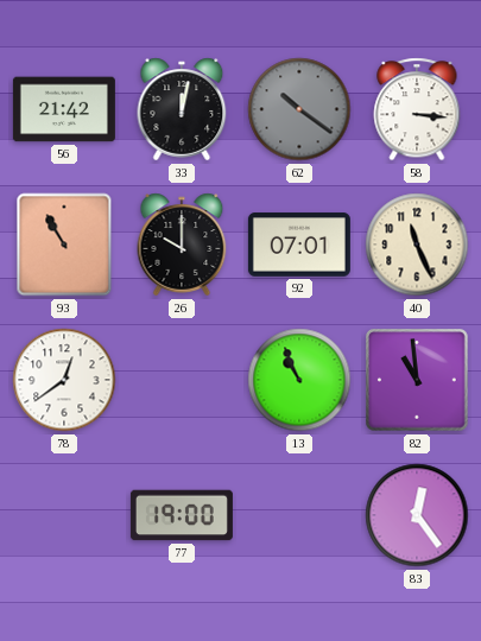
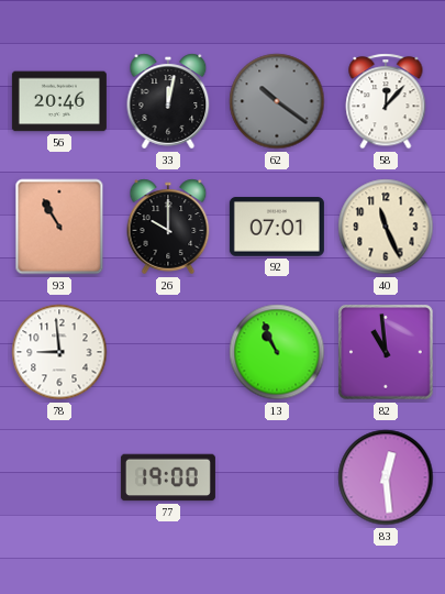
56: 21:42 -> 20:46 (59, 101)
58: 3:16 -> 12:07 (386, 101)
78: 12:39 -> 8:59 (59, 352)
83: 12:24 -> 12:29 (386, 477)
